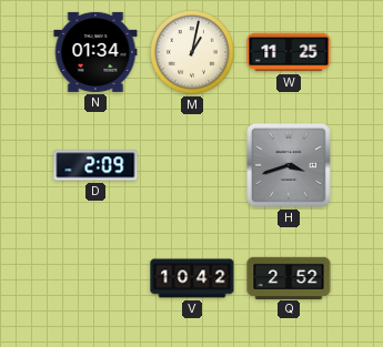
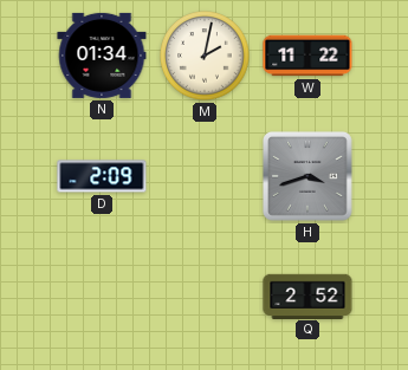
M: 1:02 -> 2:02 (205, 56)
W: 11:25 -> 11:22 (307, 56)
V: 10:42 -> none (192, 278)
